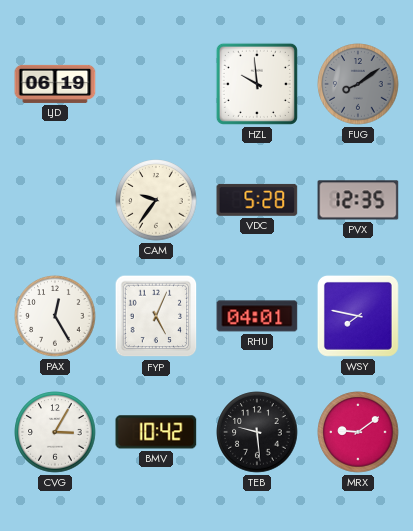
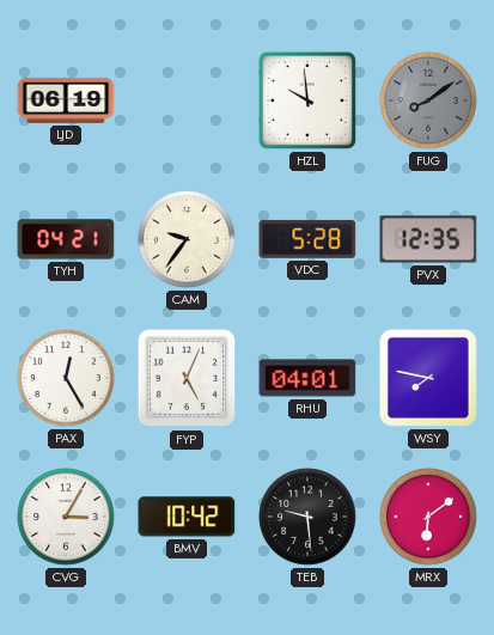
TYH: none -> 04:21 (66, 239)
MRX: 9:09 -> 6:09 (428, 517)
